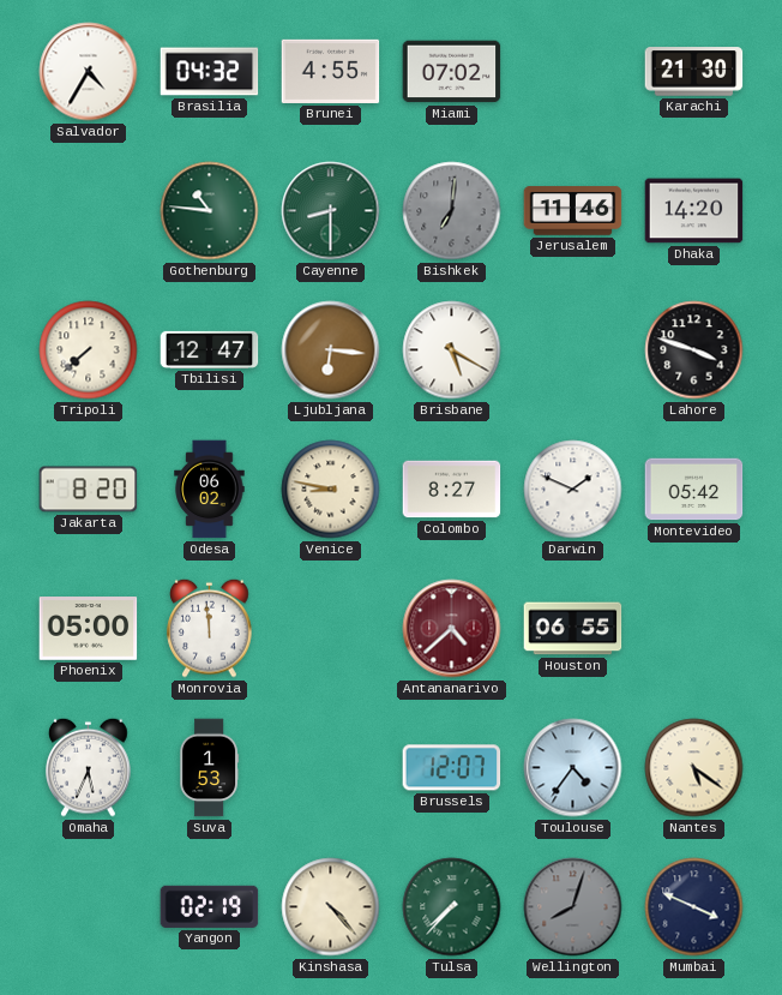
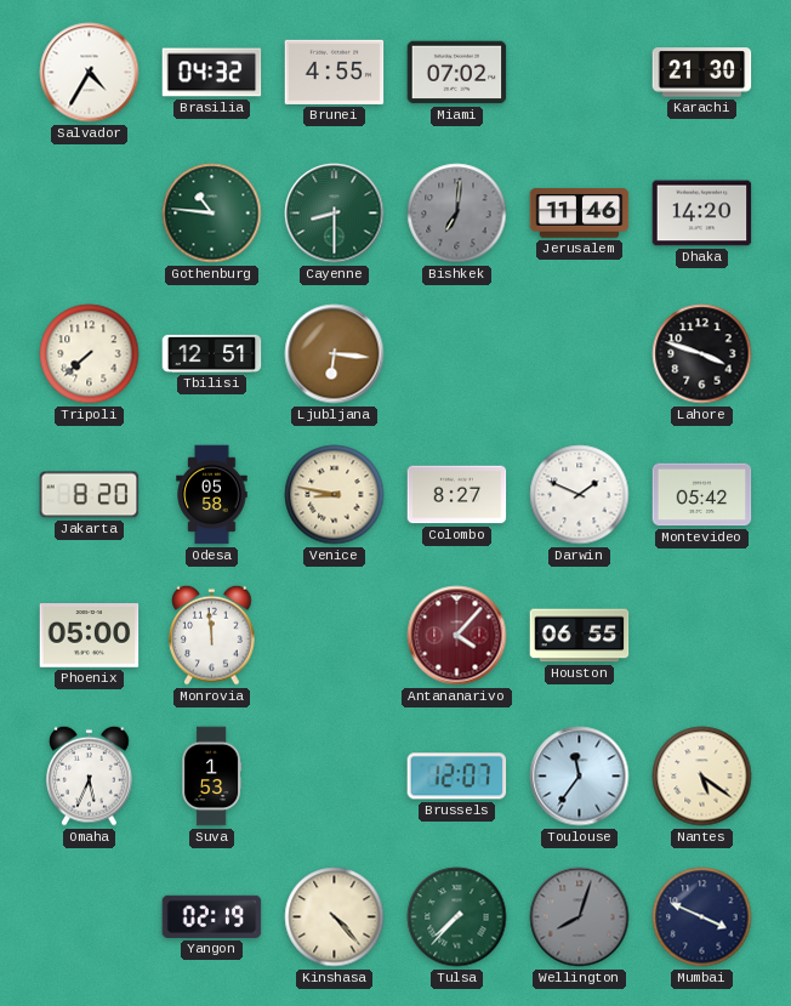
Tbilisi: 12:47 -> 12:51 (212, 353)
Brisbane: 5:20 -> none (452, 350)
Odesa: 06:02 -> 05:58 (212, 495)
Antananarivo: 4:38 -> 4:07 (457, 636)
Toulouse: 4:36 -> 11:36 (580, 777)
